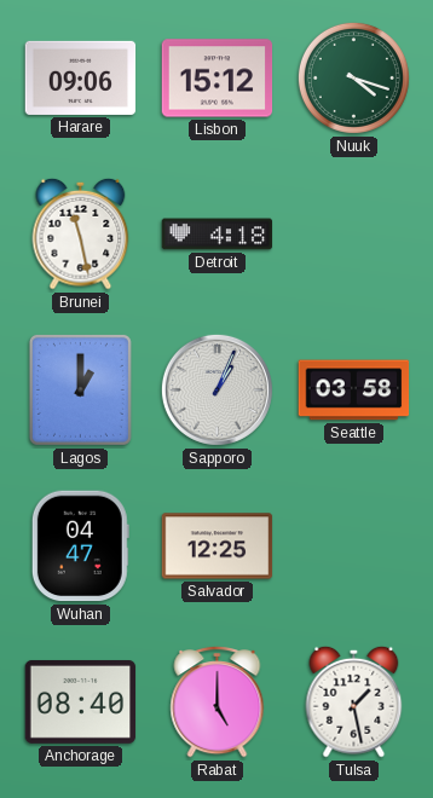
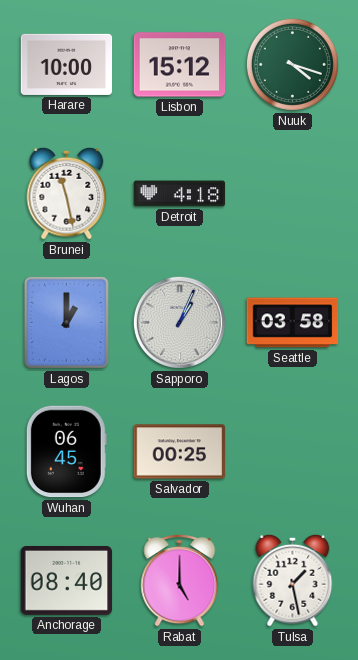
Harare: 09:06 -> 10:00 (67, 64)
Wuhan: 04:47 -> 06:45 (66, 452)
Salvador: 12:25 -> 00:25 (180, 452)
